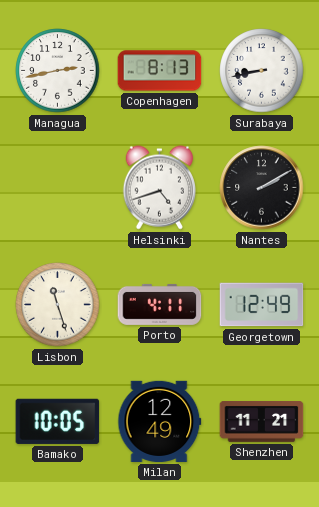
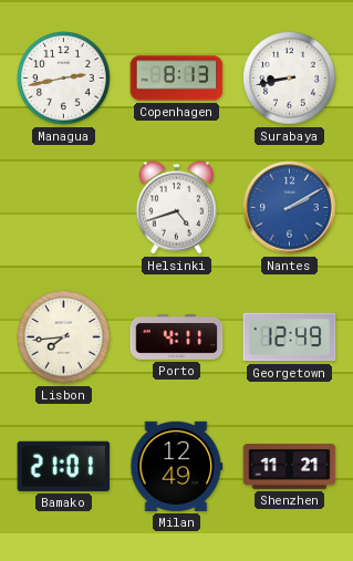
Nantes dial: black -> blue (290, 208)
Lisbon: 11:27 -> 7:44 (64, 337)
Bamako: 10:05 -> 21:01 (64, 466)
